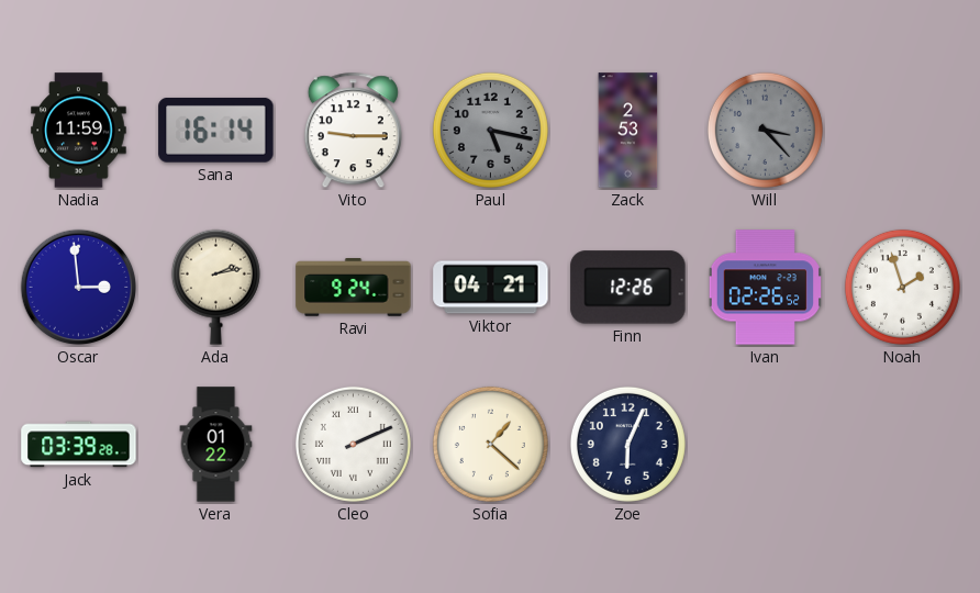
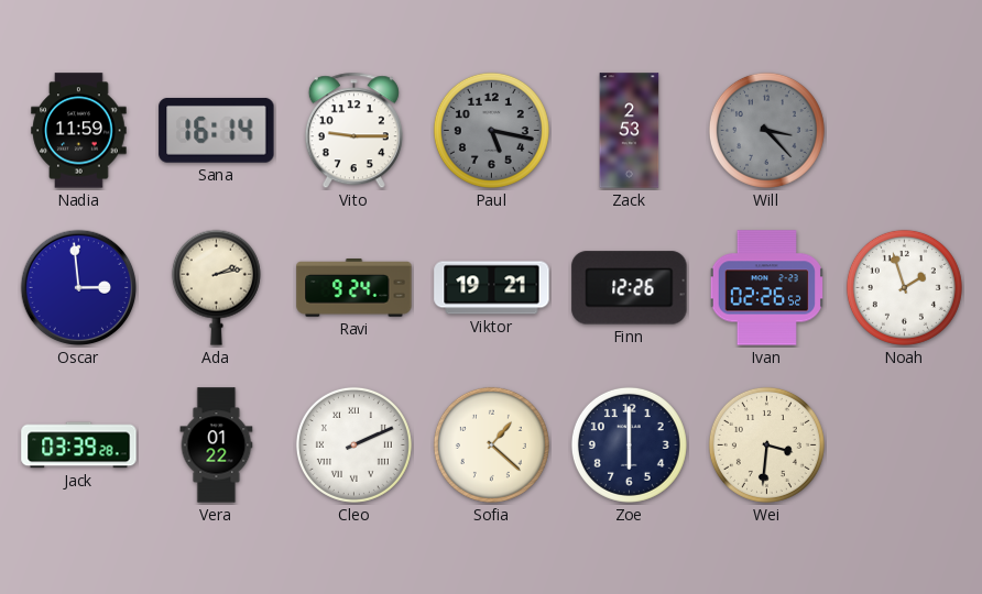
Viktor: 04:21 -> 19:21 (492, 288)
Zoe: 6:04 -> 6:00 (629, 444)
Wei: none -> 3:31 (766, 444)
